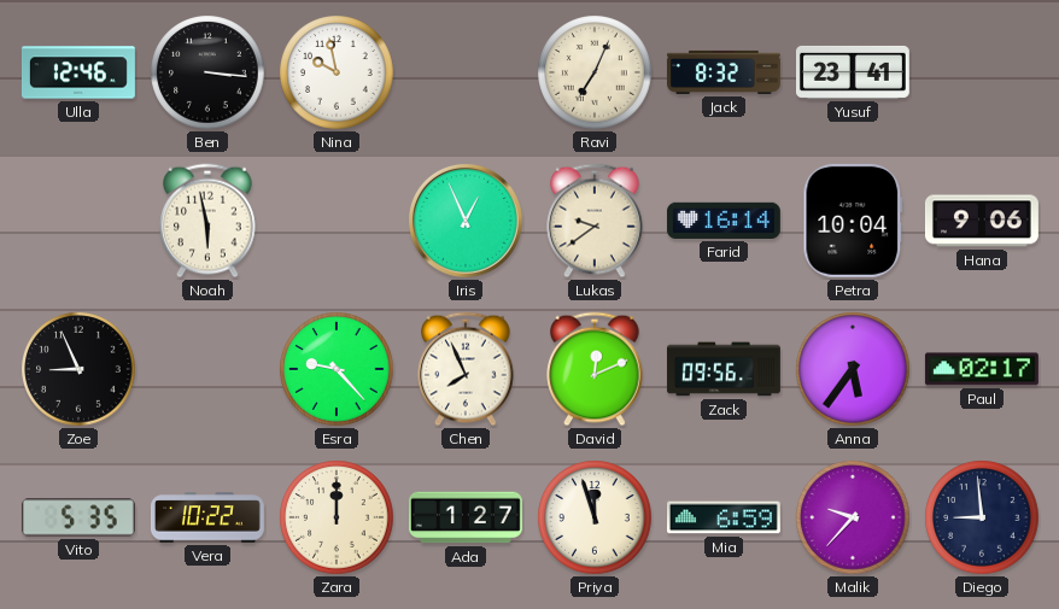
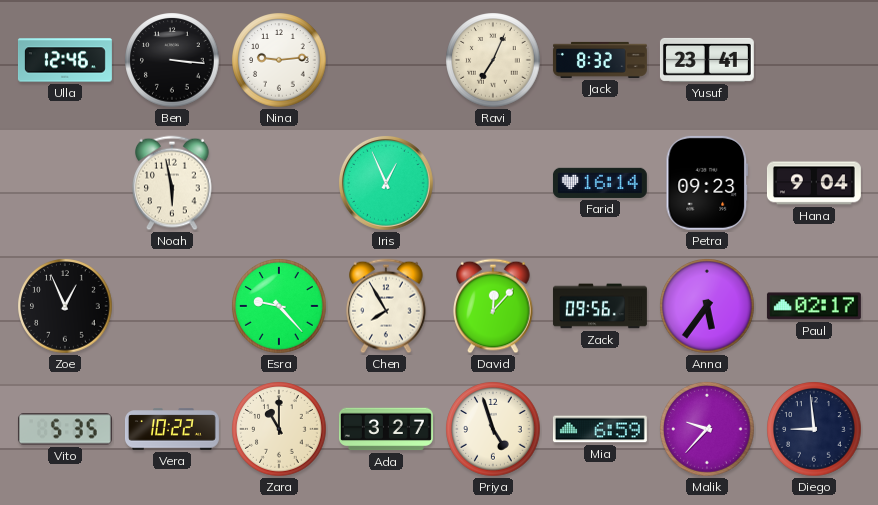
Nina: 9:58 -> 9:14 (279, 60)
Lukas: 9:39 -> none (595, 221)
Petra: 10:04 -> 09:23 (707, 183)
Hana: 9:06 -> 9:04 (814, 183)
Zoe: 8:56 -> 12:56 (65, 306)
Chen: 7:56 -> 7:55 (386, 306)
David: 12:11 -> 12:07 (493, 306)
Zara: 12:00 -> 11:00 (279, 429)
Ada: 1:27 -> 3:27 (386, 429)
Priya: 11:57 -> 4:57 (493, 429)
